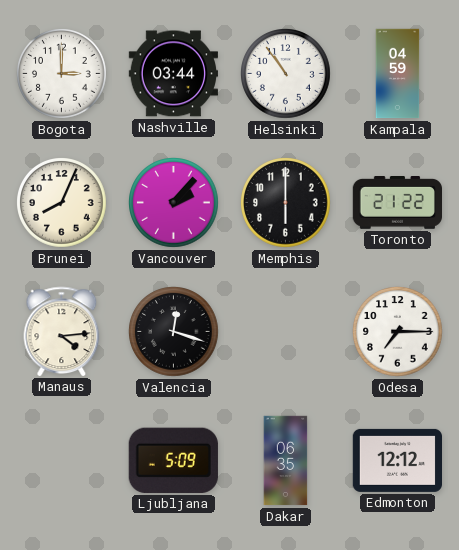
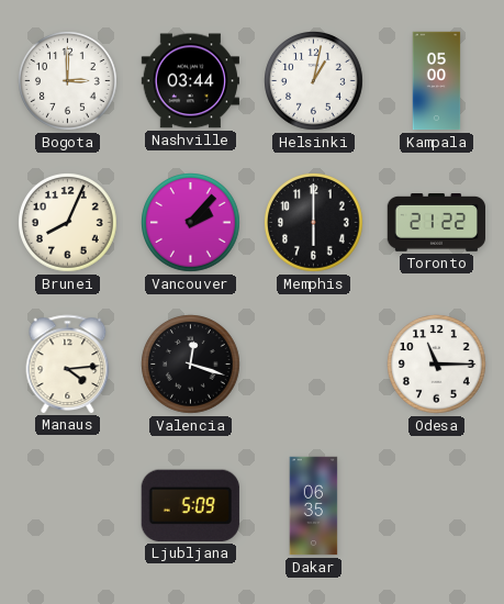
Helsinki: 10:54 -> 1:02 (314, 81)
Kampala: 04:59 -> 05:00 (437, 81)
Odesa: 7:15 -> 11:15 (437, 365)
Edmonton: 12:12 -> none (397, 460)
